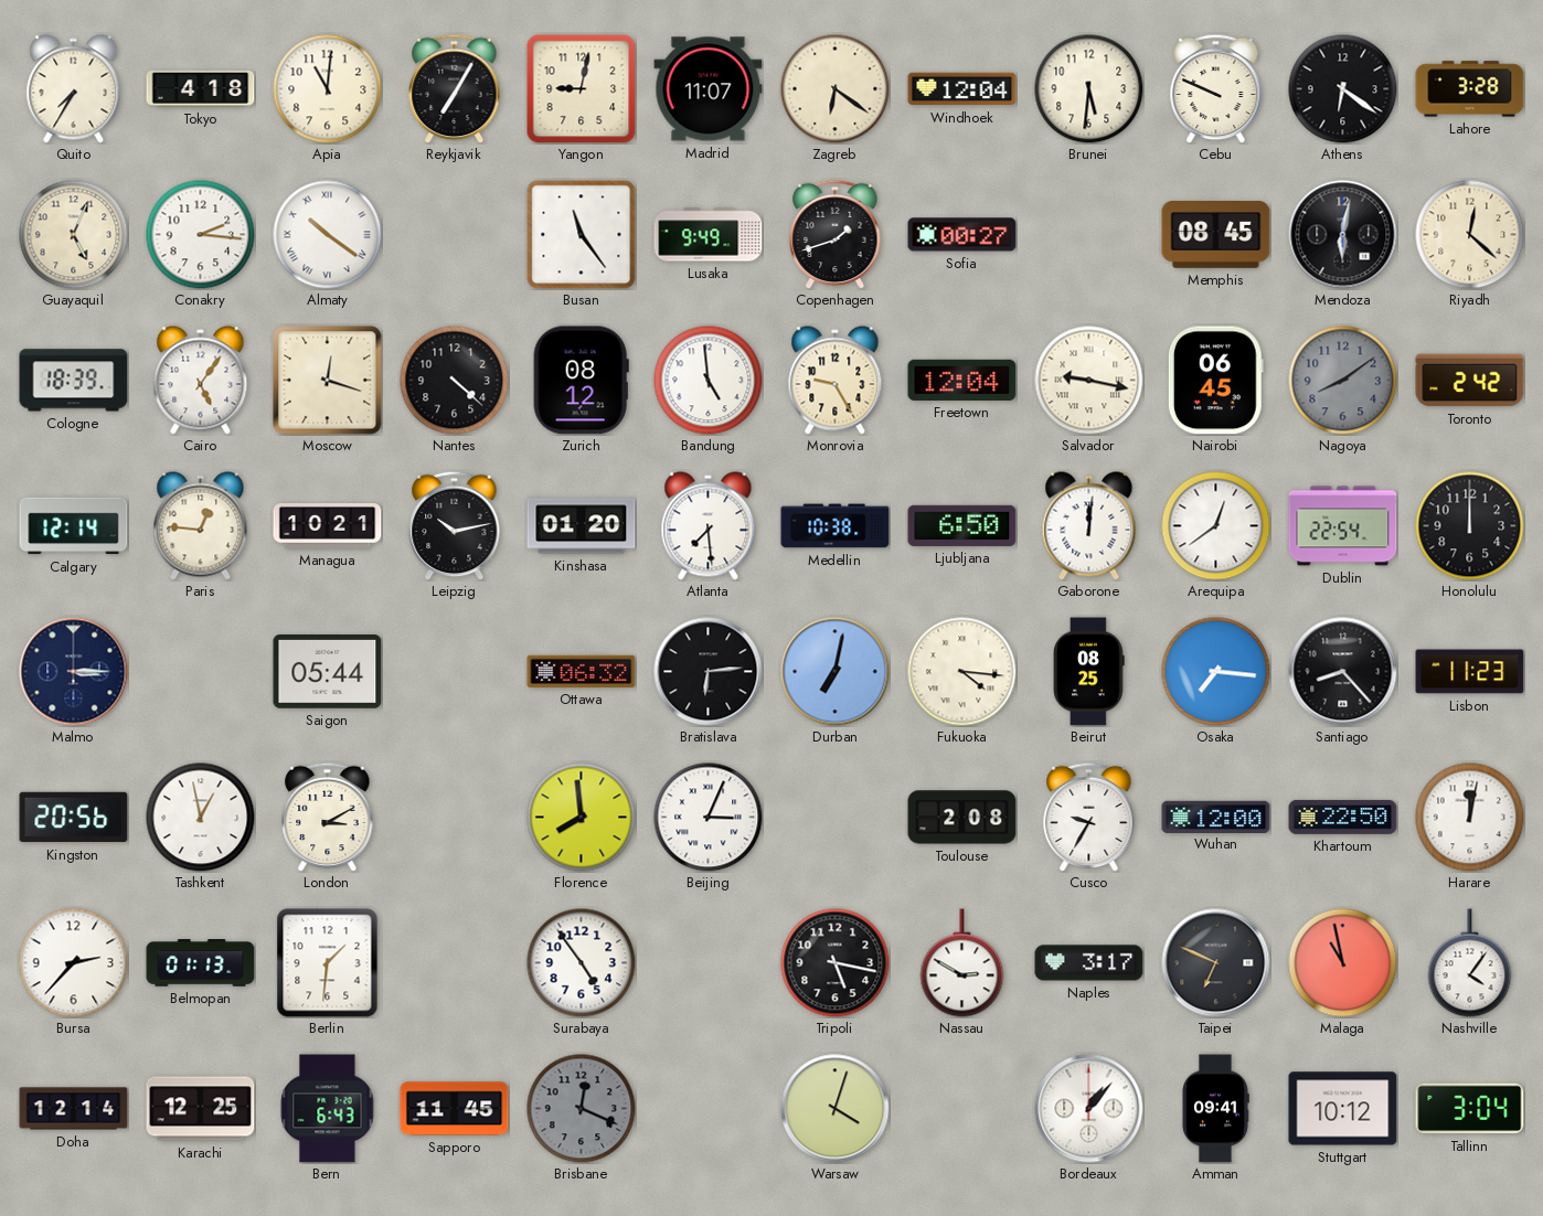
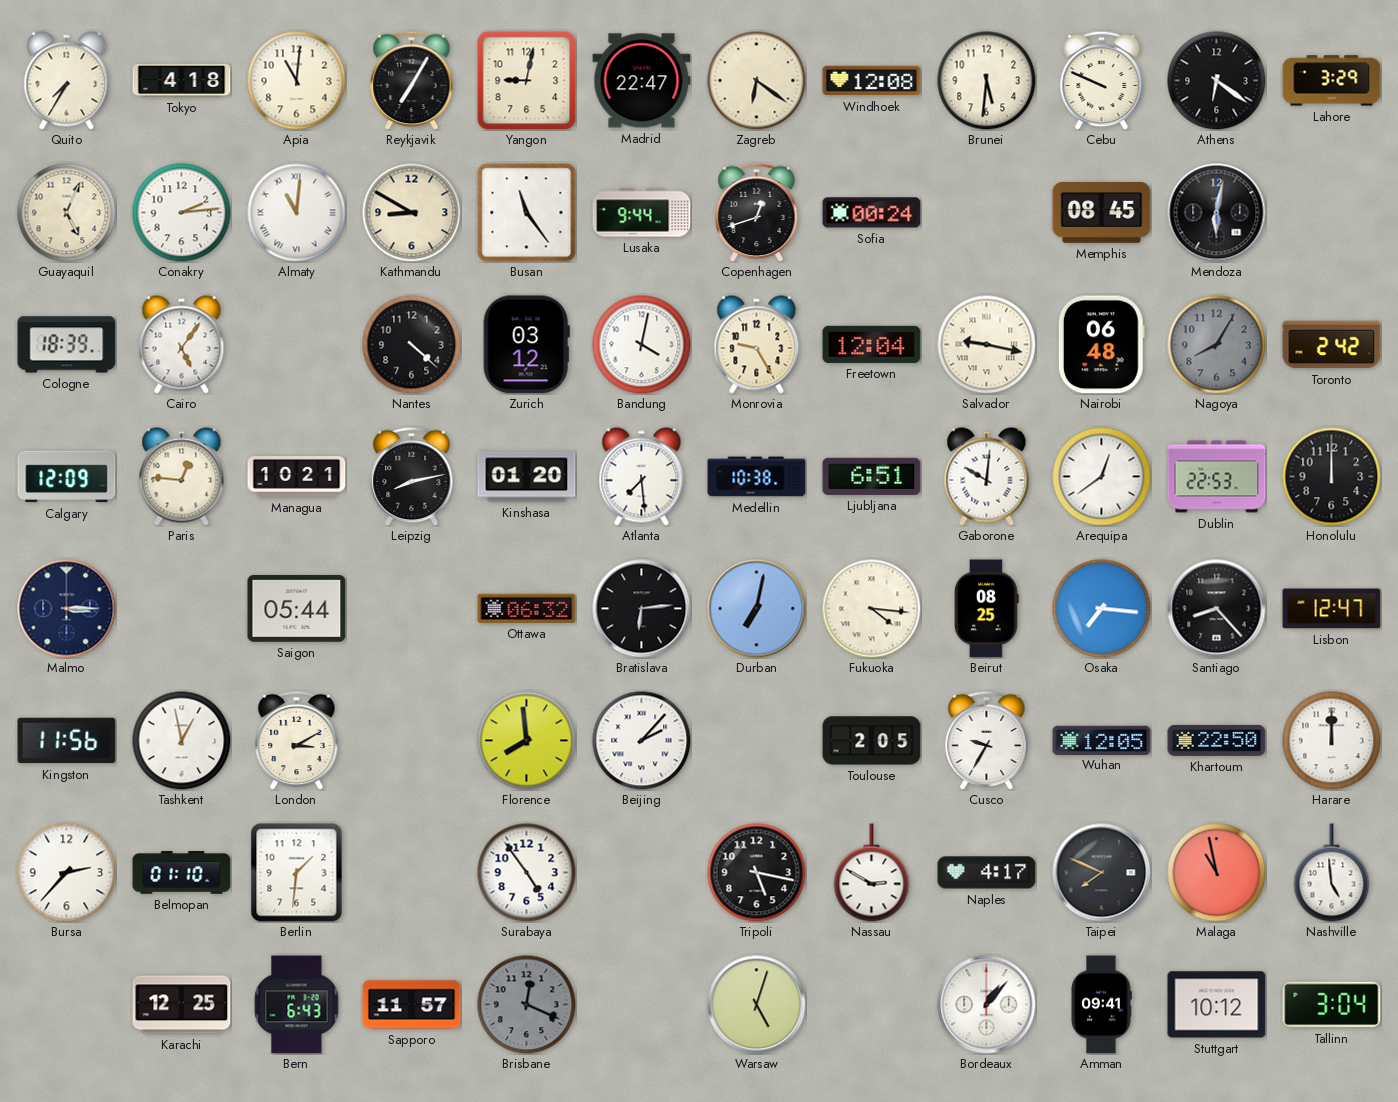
Madrid: 11:07 -> 22:47 (642, 81)
Windhoek: 12:04 -> 12:08 (872, 81)
Lahore: 3:28 -> 3:29 (1332, 81)
Conakry: 2:16 -> 2:14 (182, 213)
Almaty: 10:21 -> 11:01 (297, 213)
Kathmandu: none -> 8:50 (412, 213)
Lusaka: 9:49 -> 9:44 (642, 213)
Copenhagen: 1:42 -> 12:42 (757, 212)
Sofia: 00:27 -> 00:24 (872, 213)
Riyadh: 12:22 -> none (1470, 235)
Moscow: 12:18 -> none (328, 381)
Zurich: 08:12 -> 03:12 (526, 345)
Bandung: 4:59 -> 4:02 (642, 345)
Nairobi: 06:45 -> 06:48 (1101, 345)
Nagoya: 8:09 -> 8:05 (1217, 345)
Calgary: 12:14 -> 12:09 (67, 477)
Leipzig: 10:13 -> 8:13 (412, 476)
Ljubljana: 6:50 -> 6:51 (872, 476)
Gaborone: 12:01 -> 10:01 (987, 477)
Dublin: 22:54 -> 22:53 (1217, 477)
Lisbon: 11:23 -> 12:47 (1332, 609)
Kingston: 20:56 -> 11:56 (67, 741)
Beijing: 3:04 -> 2:07 (642, 741)
Toulouse: 2:08 -> 2:05 (872, 741)
Wuhan: 12:00 -> 12:05 (1102, 740)
Harare: 12:02 -> 12:00 (1332, 741)
Belmopan: 01:13 -> 01:10 (182, 873)
Naples: 3:17 -> 4:17 (987, 873)
Taipei: 6:49 -> 7:49 (1102, 873)
Nashville: 4:06 -> 4:59 (1332, 873)
Doha: 12:14 -> none (74, 1109)
Sapporo: 11:45 -> 11:57 (412, 1005)
Warsaw: 4:03 -> 5:03 (757, 1005)
